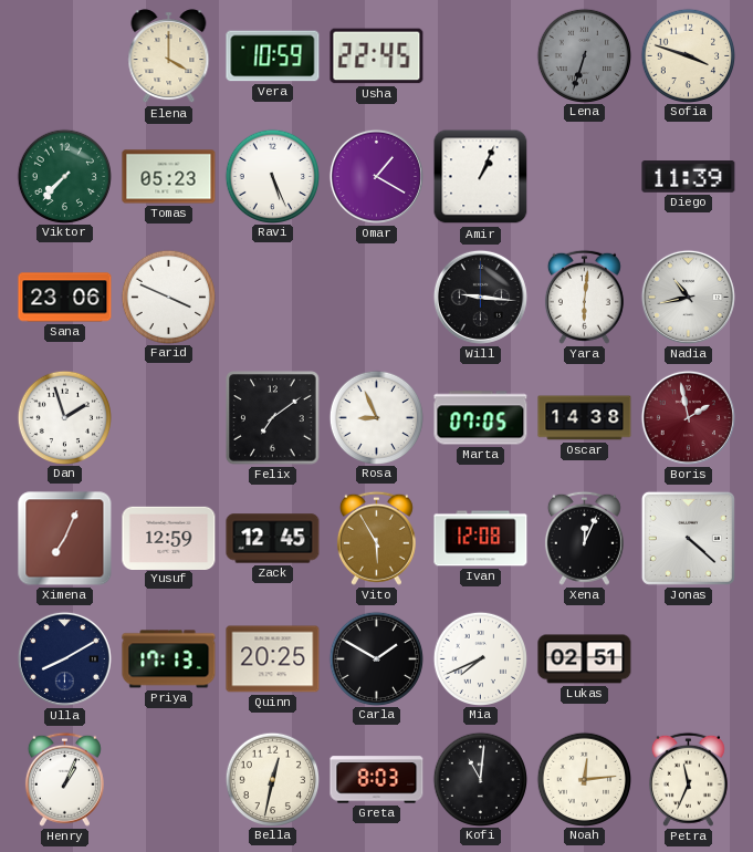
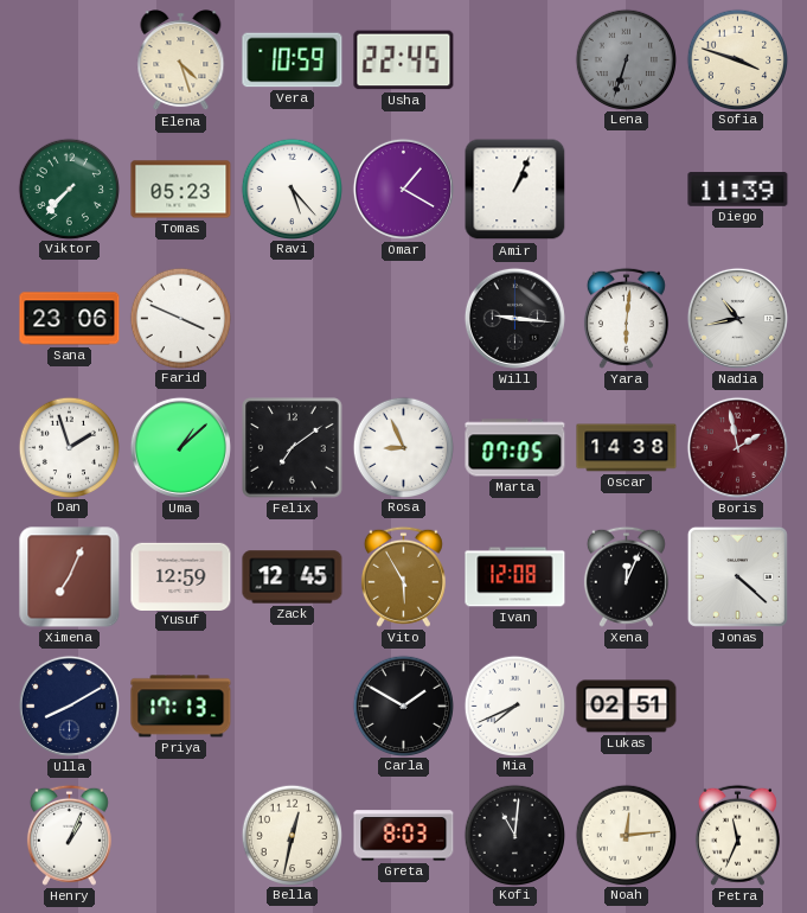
Elena: 4:00 -> 4:27 (181, 60)
Ravi: 5:26 -> 5:23 (292, 189)
Uma: none -> 1:08 (180, 447)
Quinn: 20:25 -> none (273, 659)
